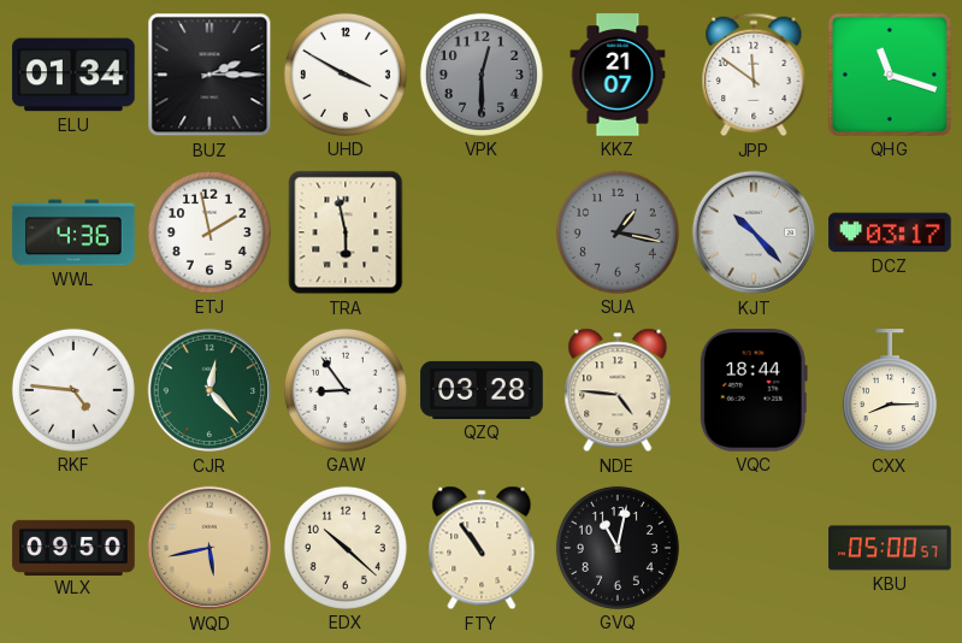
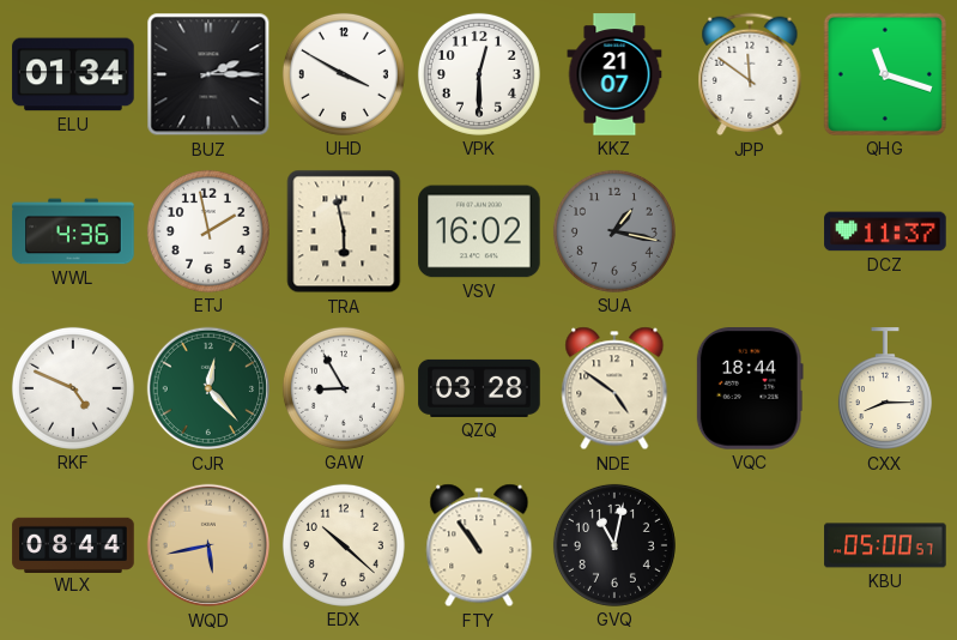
VPK dial: grey -> white (479, 74)
VSV: none -> 16:02 (479, 231)
KJT: 10:23 -> none (754, 232)
DCZ: 03:17 -> 11:37 (885, 231)
RKF: 4:46 -> 4:49 (73, 388)
GAW: 8:54 -> 8:55 (344, 388)
NDE: 4:46 -> 4:51 (614, 388)
WLX: 09:50 -> 08:44 (73, 544)
